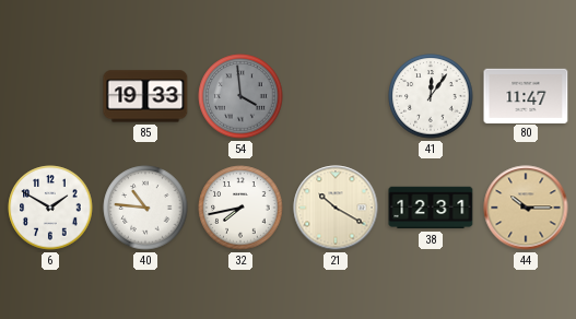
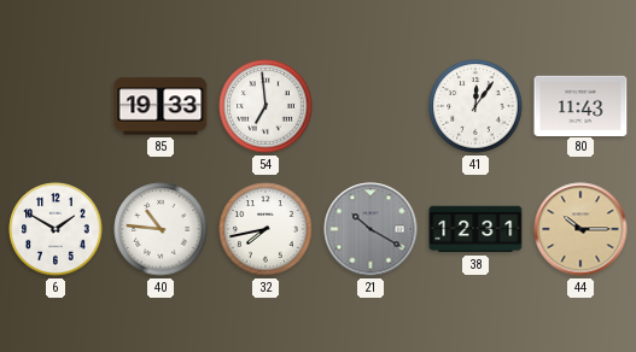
54: 3:59 -> 6:59 (266, 106)
54 dial: grey -> white (266, 106)
80: 11:47 -> 11:43 (580, 105)
21 dial: cream -> grey (370, 229)
